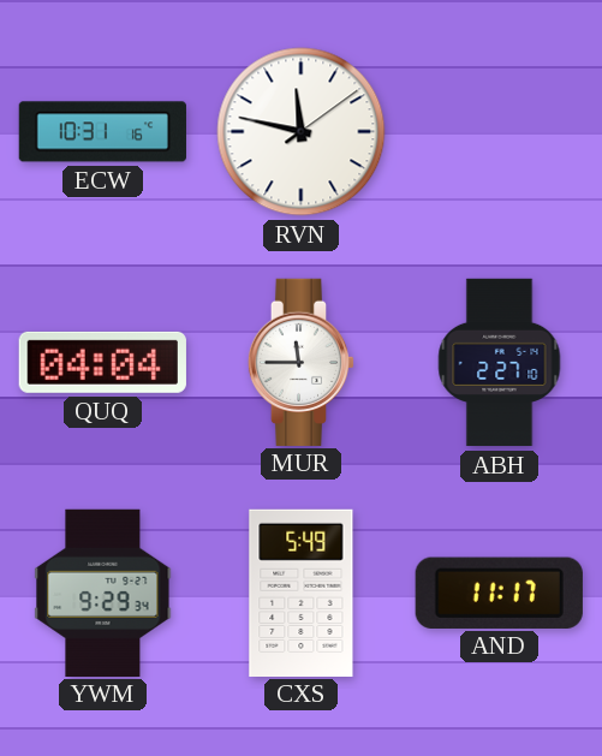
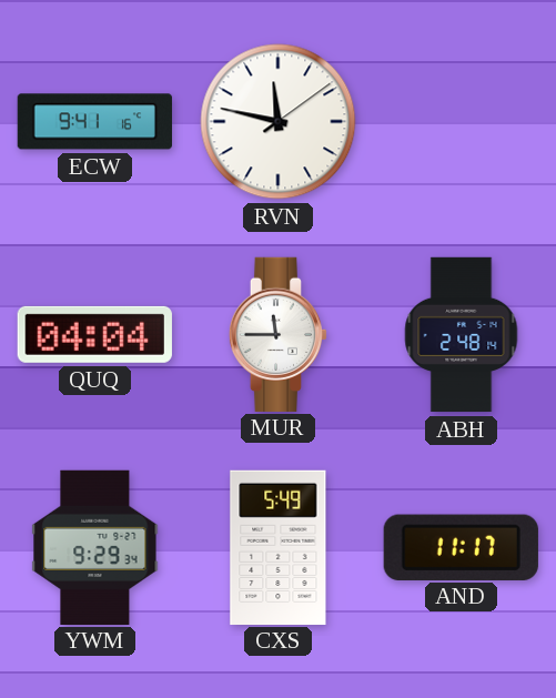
ECW: 10:31 -> 9:41 (94, 122)
ABH: 2:27 -> 2:48 (462, 335)
